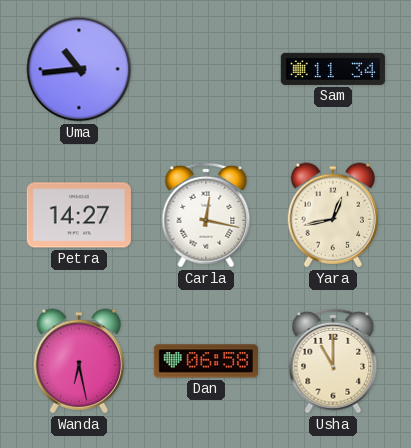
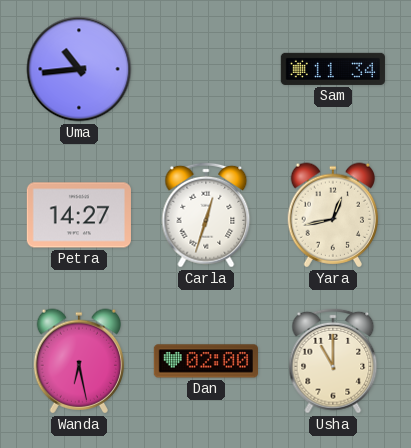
Carla: 12:17 -> 12:33 (206, 215)
Dan: 06:58 -> 02:00 (206, 361)
